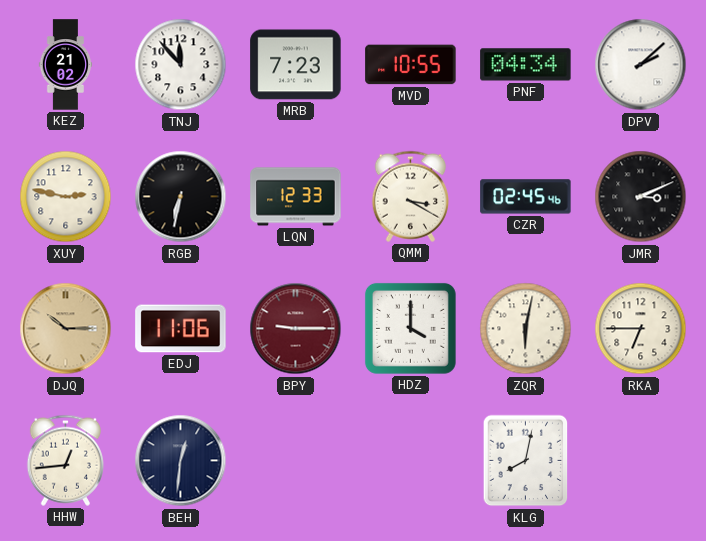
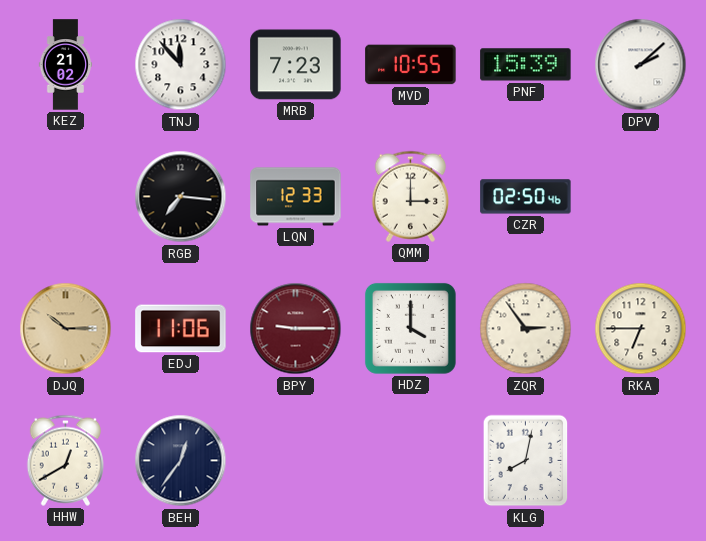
PNF: 04:34 -> 15:39 (526, 65)
XUY: 2:47 -> none (66, 197)
RGB: 6:32 -> 7:16 (181, 197)
QMM: 3:20 -> 3:00 (410, 196)
CZR: 02:45 -> 02:50 (526, 197)
JMR: 3:11 -> none (641, 197)
ZQR: 6:02 -> 2:54 (526, 329)
HHW: 12:44 -> 12:40 (65, 460)
BEH: 12:31 -> 12:36 (181, 461)
